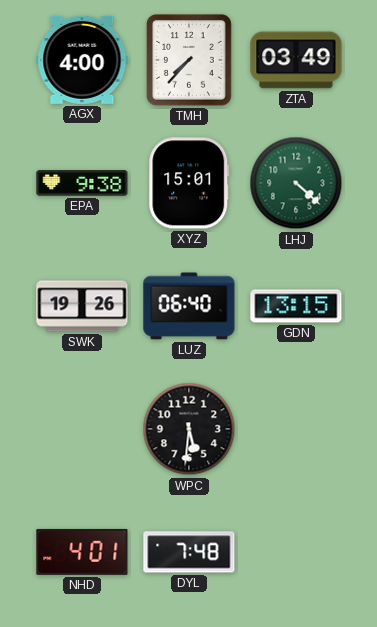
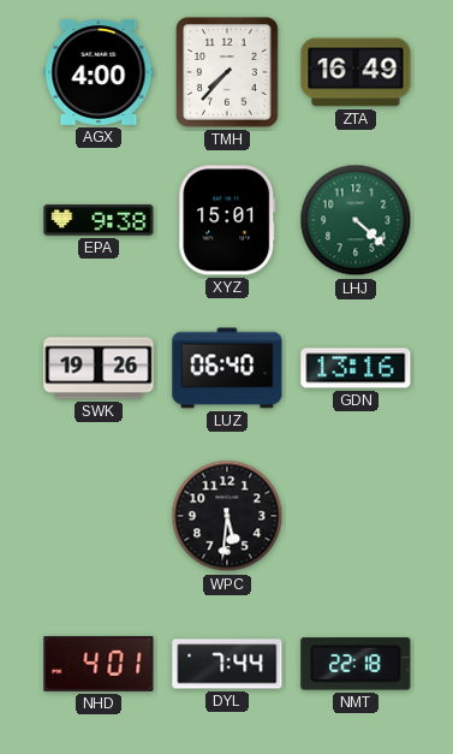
ZTA: 03:49 -> 16:49 (356, 72)
GDN: 13:15 -> 13:16 (356, 368)
DYL: 7:48 -> 7:44 (227, 664)
NMT: none -> 22:18 (356, 664)
